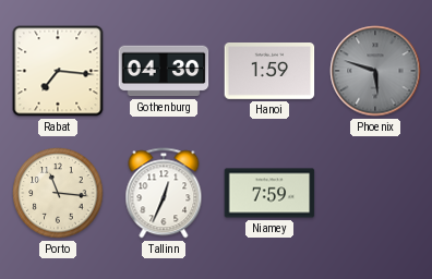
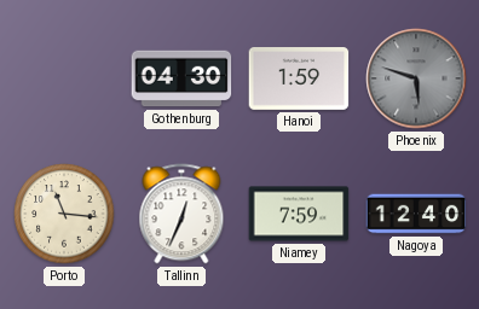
Rabat: 7:16 -> none (58, 71)
Nagoya: none -> 12:40 (416, 214)
